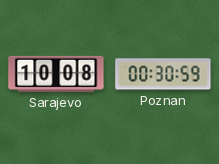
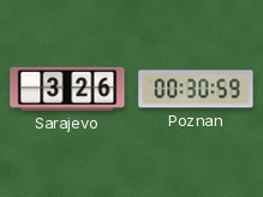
Sarajevo: 10:08 -> 3:26 (67, 89)
